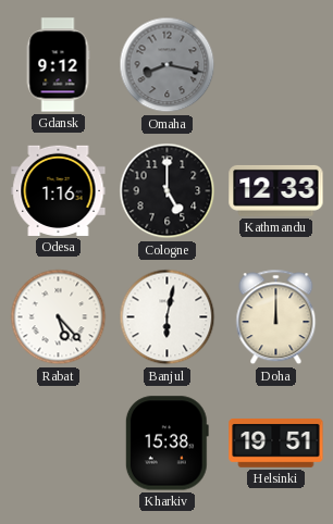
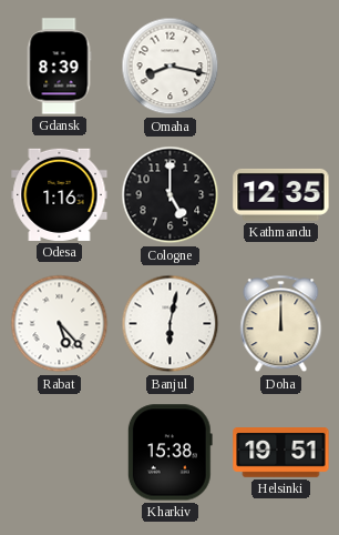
Gdansk: 9:12 -> 8:39 (59, 67)
Omaha dial: grey -> white (171, 67)
Kathmandu: 12:33 -> 12:35 (281, 194)
